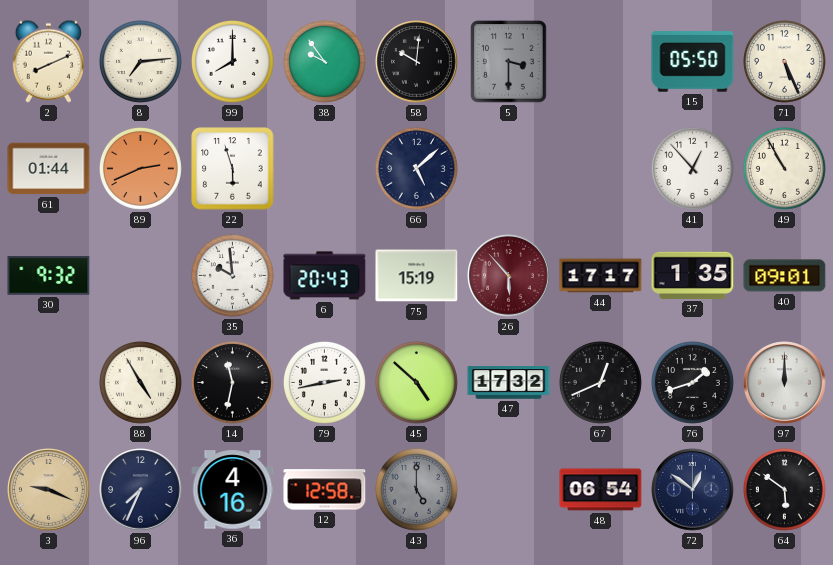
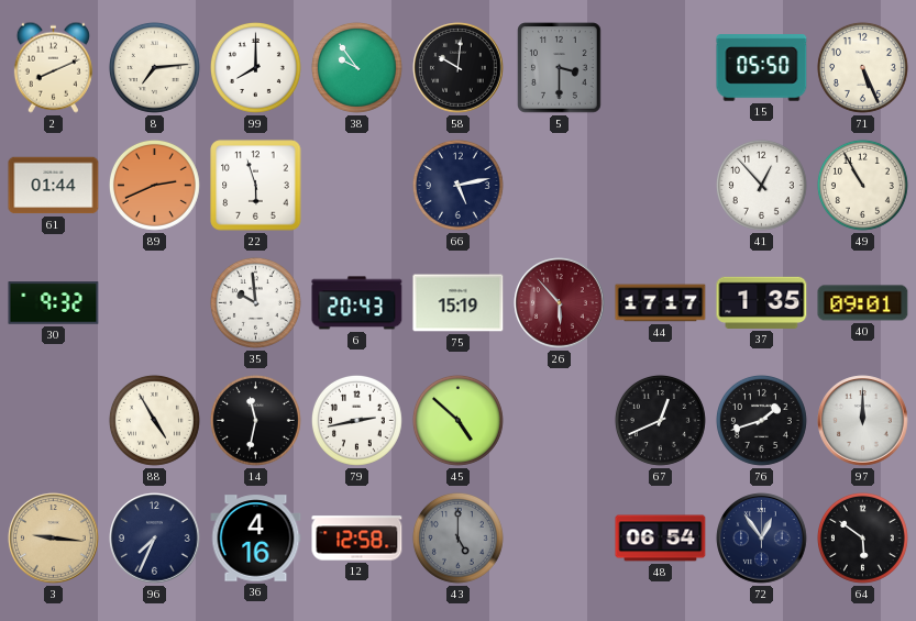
66: 5:08 -> 5:13 (457, 185)
47: 17:32 -> none (509, 383)
3: 9:19 -> 9:16 (54, 539)
72: 12:51 -> 12:54 (762, 539)
